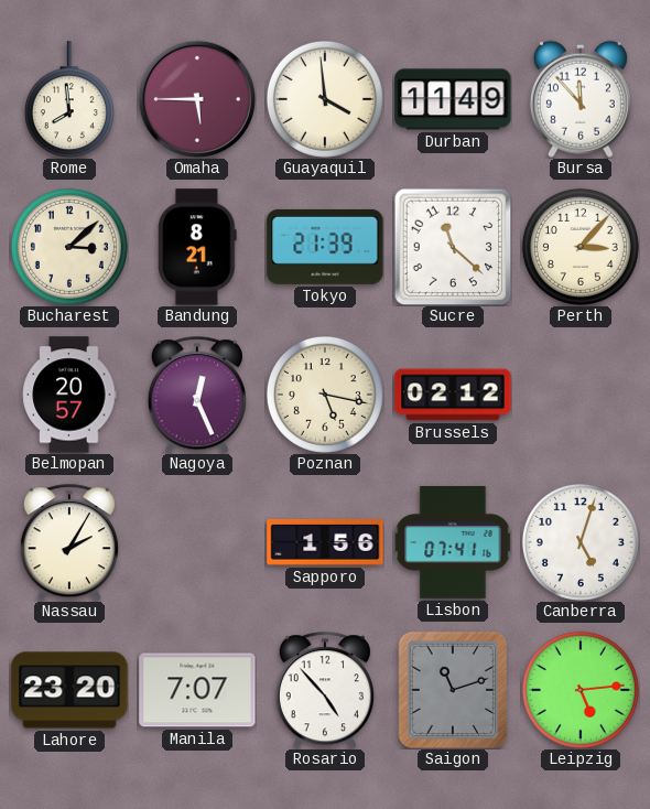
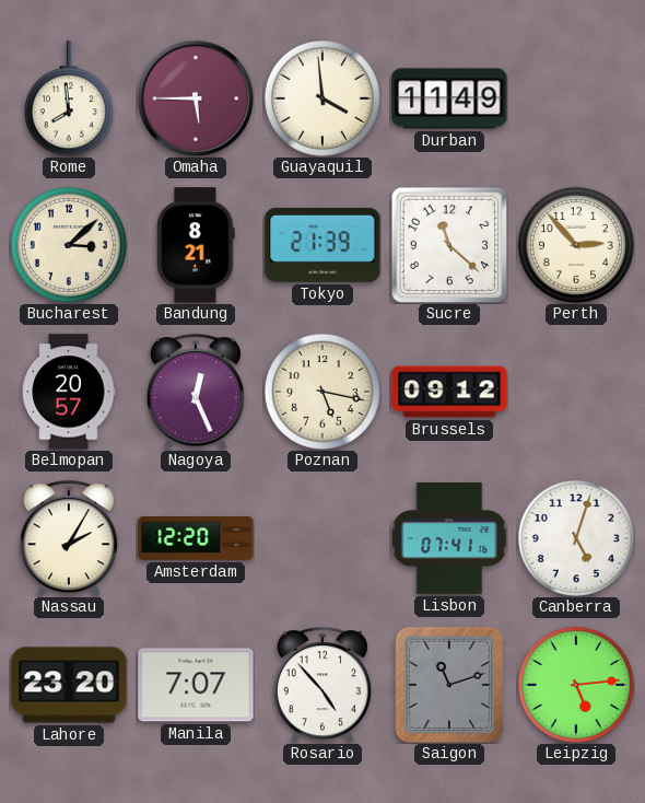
Bursa: 11:53 -> none (581, 99)
Perth: 3:07 -> 2:53 (576, 245)
Brussels: 02:12 -> 09:12 (449, 392)
Amsterdam: none -> 12:20 (196, 539)
Sapporo: 1:56 -> none (325, 543)
